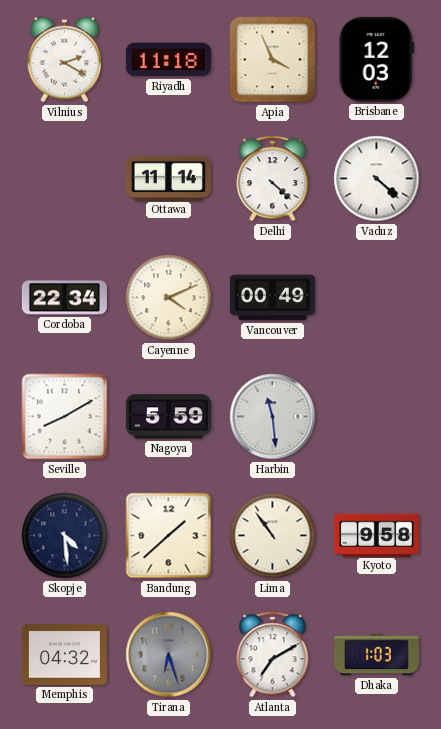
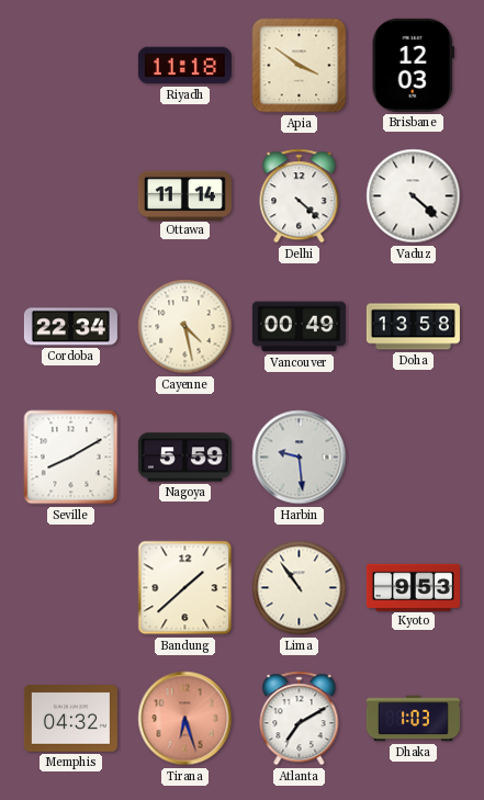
Vilnius: 2:20 -> none (64, 60)
Apia: 3:56 -> 3:51 (300, 66)
Cayenne: 4:11 -> 4:28 (185, 327)
Doha: none -> 13:58 (413, 327)
Harbin: 11:29 -> 9:29 (300, 458)
Skopje: 4:29 -> none (65, 536)
Kyoto: 9:58 -> 9:53 (413, 587)
Tirana dial: grey -> salmon (185, 719)
